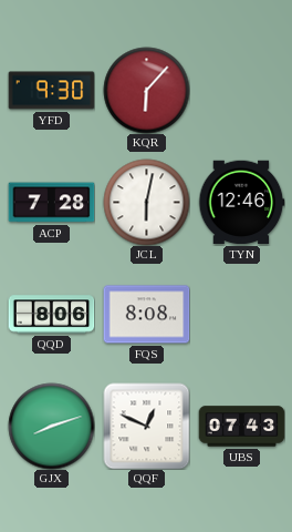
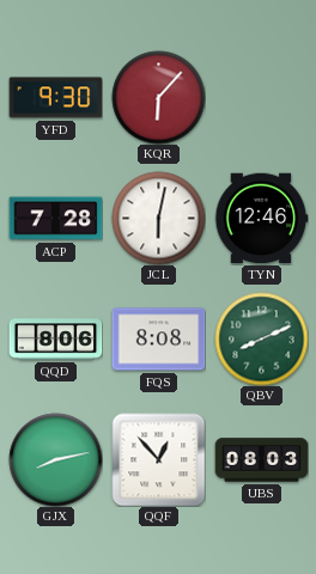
QBV: none -> 8:11 (261, 338)
GJX: 8:12 -> 8:13 (55, 459)
QQF: 12:49 -> 12:53 (158, 459)
UBS: 07:43 -> 08:03 (261, 460)
